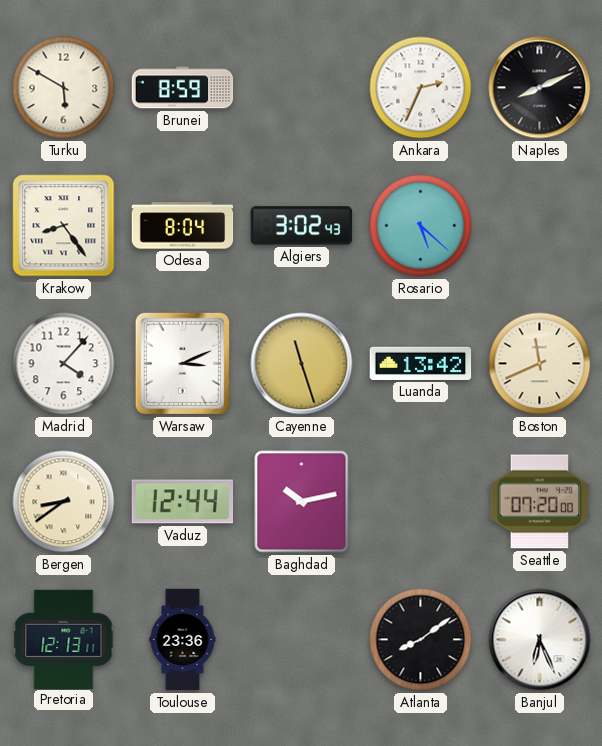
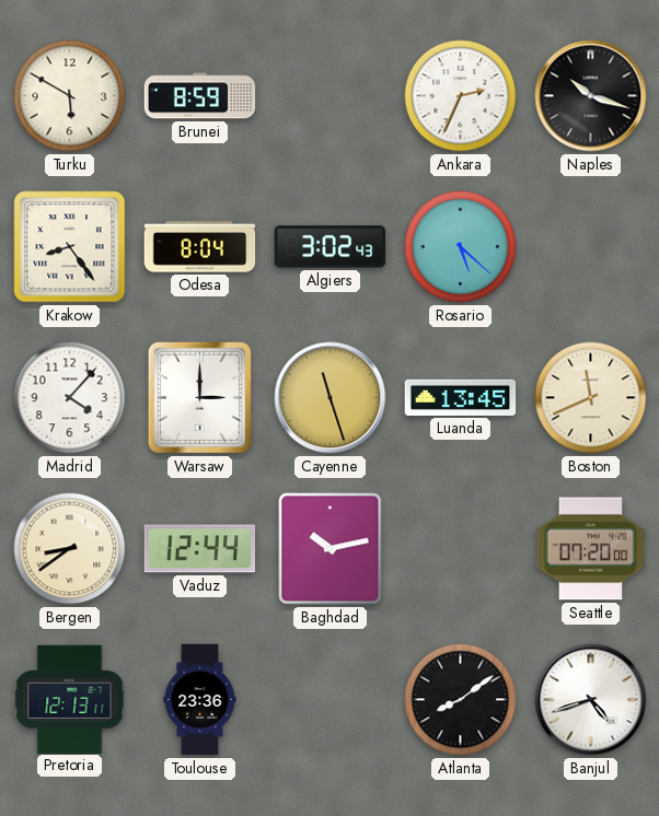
Naples: 8:11 -> 10:18 (591, 96)
Warsaw: 3:11 -> 3:00 (199, 397)
Luanda: 13:42 -> 13:45 (461, 397)
Banjul: 6:26 -> 4:42 (591, 700)
